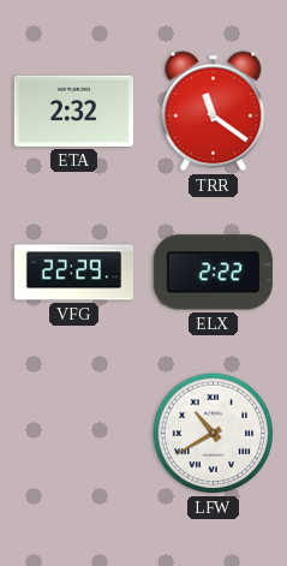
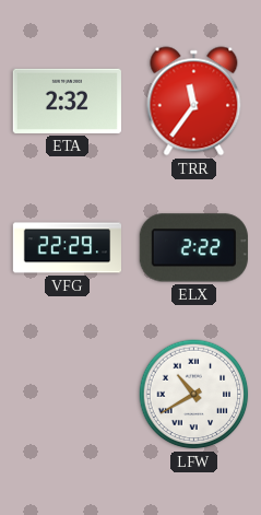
TRR: 11:21 -> 11:36 (194, 102)
